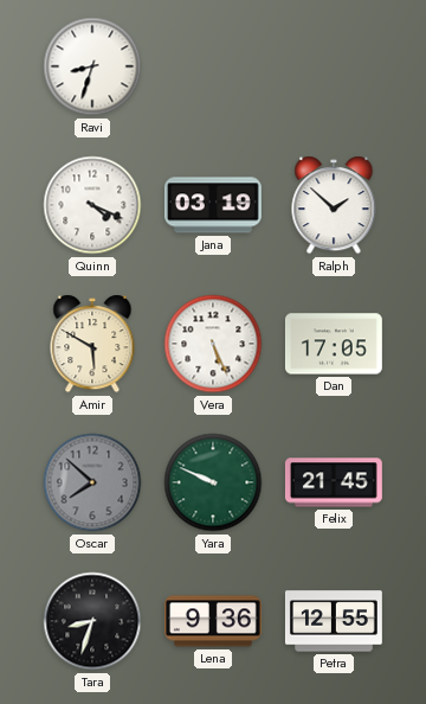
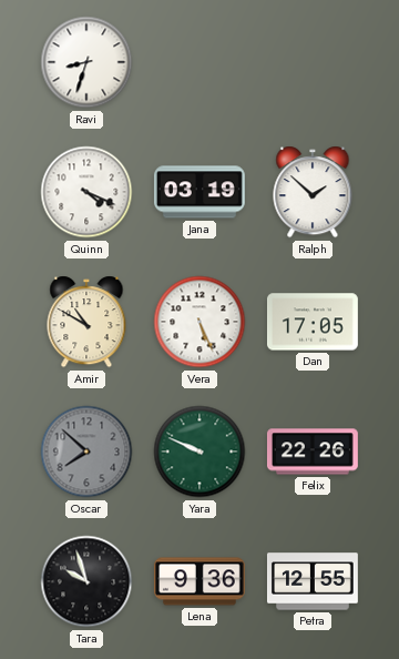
Amir: 5:50 -> 10:50 (86, 322)
Felix: 21:45 -> 22:26 (313, 452)
Tara: 8:33 -> 9:57 (86, 581)
